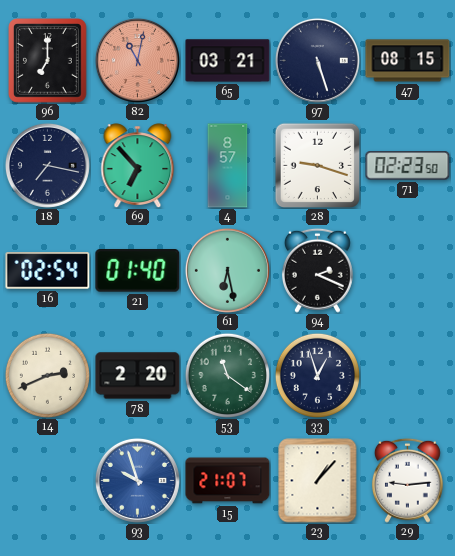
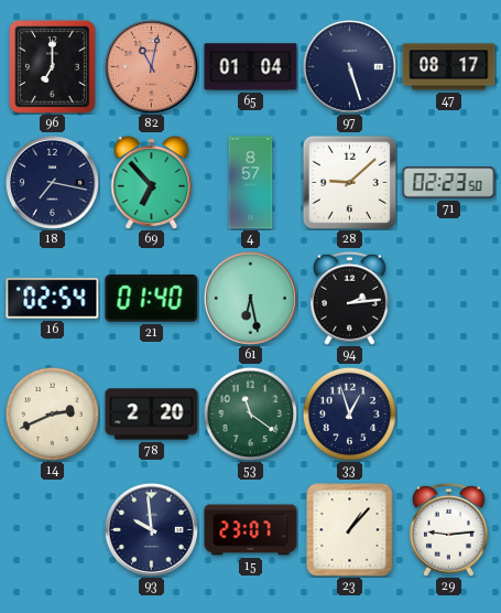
65: 03:21 -> 01:04 (251, 67)
47: 08:15 -> 08:17 (449, 67)
28: 9:18 -> 9:08 (349, 182)
94: 2:19 -> 2:14 (349, 298)
93: 9:57 -> 9:59 (151, 529)
93 dial: blue -> navy (151, 529)
15: 21:07 -> 23:07 (251, 530)
